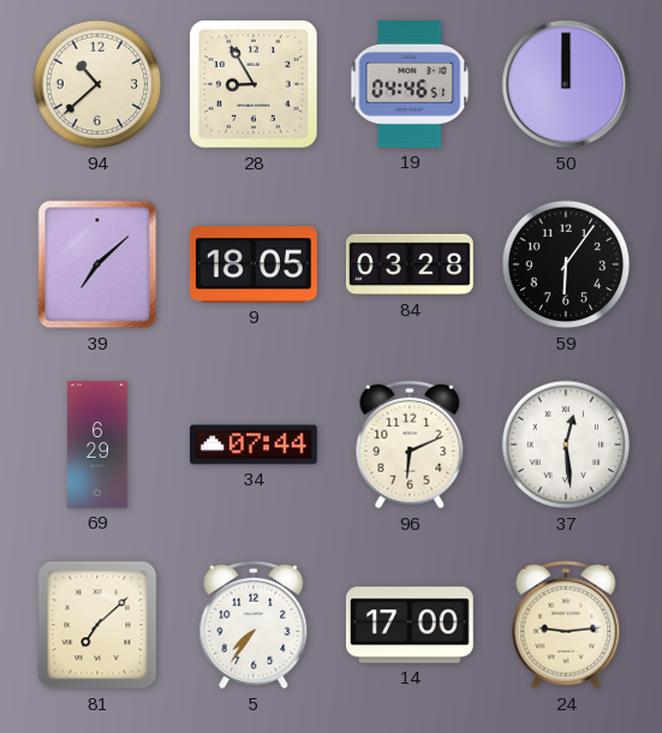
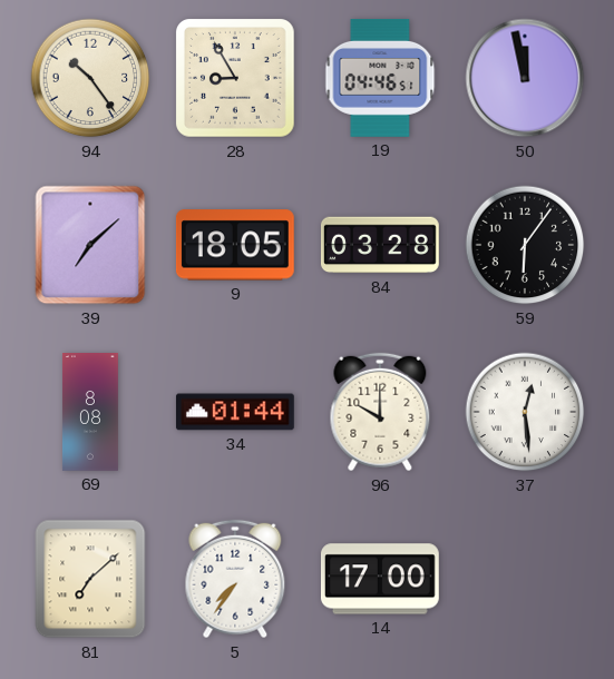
94: 10:38 -> 10:24 (90, 78)
50: 12:00 -> 11:58 (525, 78)
69: 6:29 -> 8:08 (90, 413)
34: 07:44 -> 01:44 (235, 412)
96: 6:11 -> 10:00 (380, 412)
24: 9:14 -> none (566, 625)
